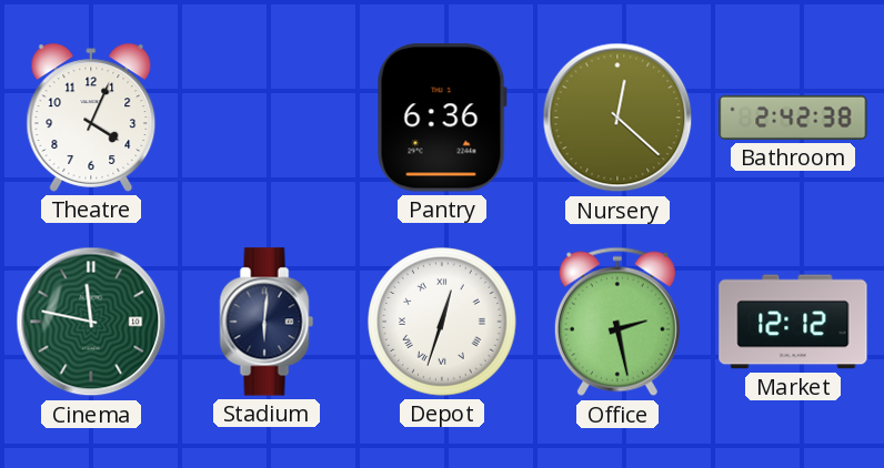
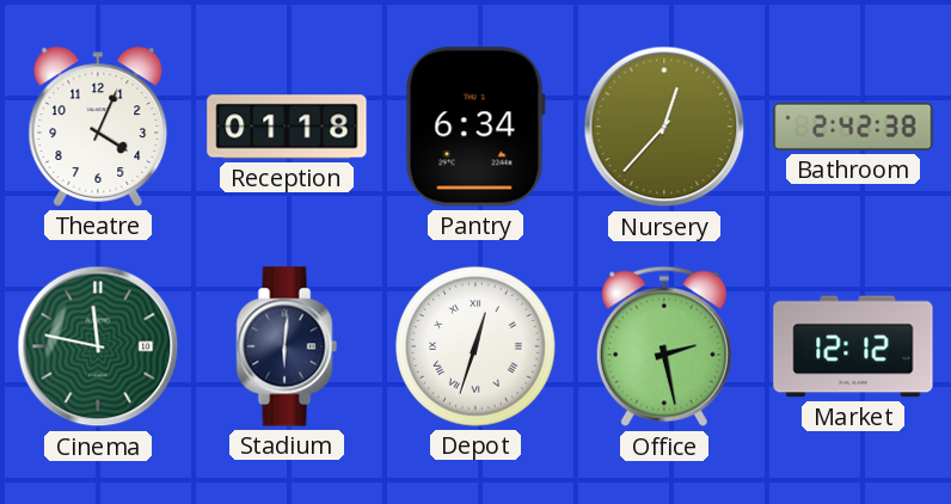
Reception: none -> 01:18 (287, 127)
Pantry: 6:36 -> 6:34 (476, 127)
Nursery: 12:22 -> 12:37 (664, 127)
